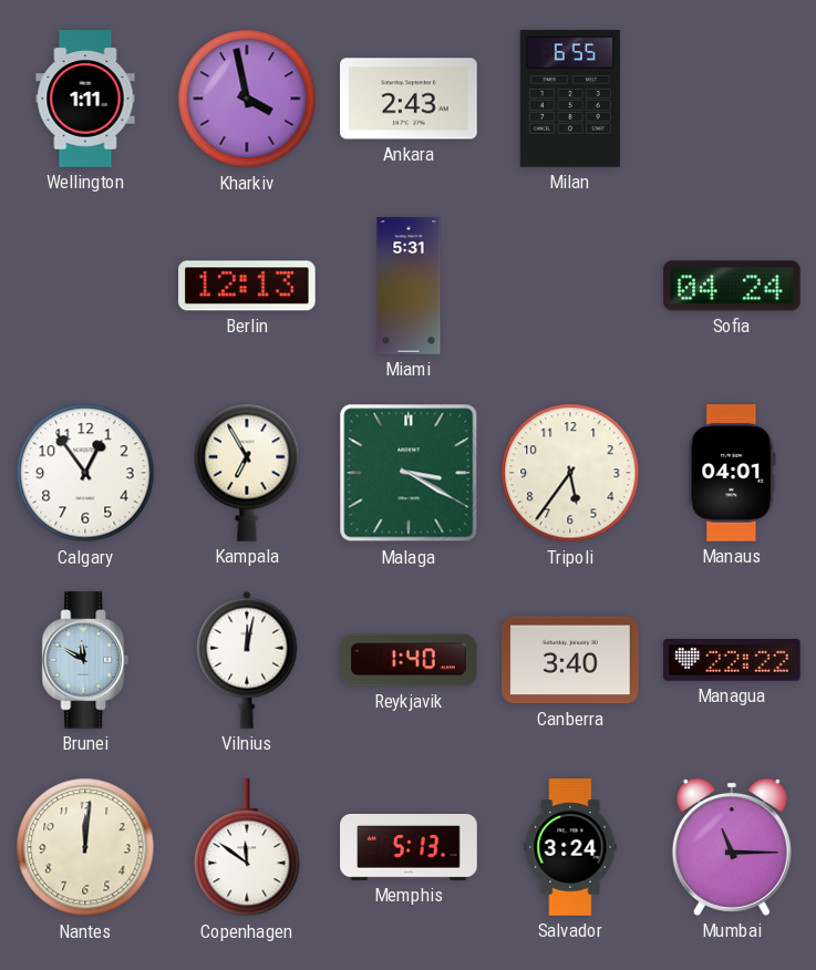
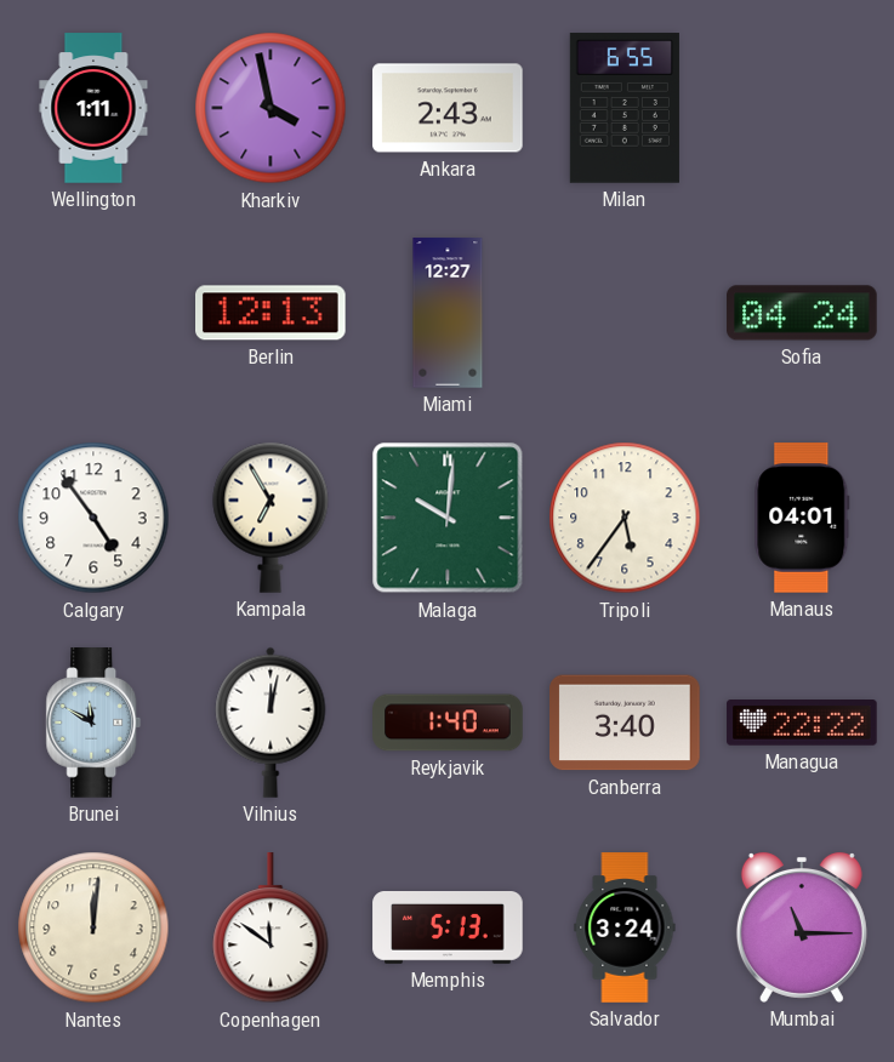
Miami: 5:31 -> 12:27 (448, 313)
Calgary: 12:54 -> 4:54 (93, 518)
Malaga: 3:20 -> 10:01 (448, 518)
